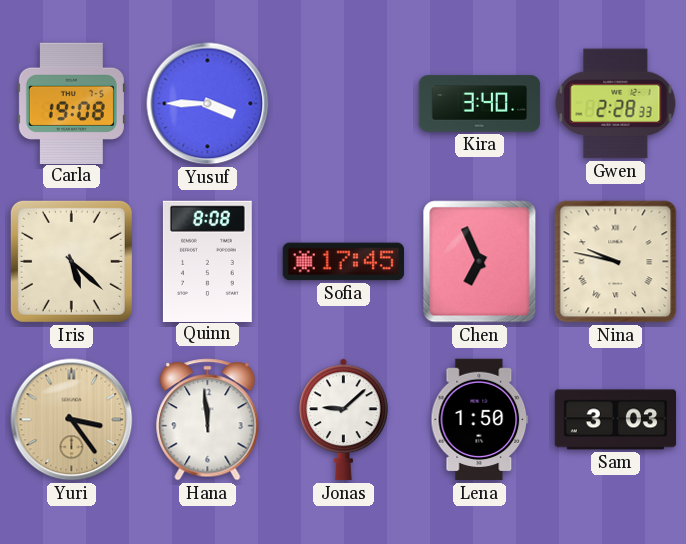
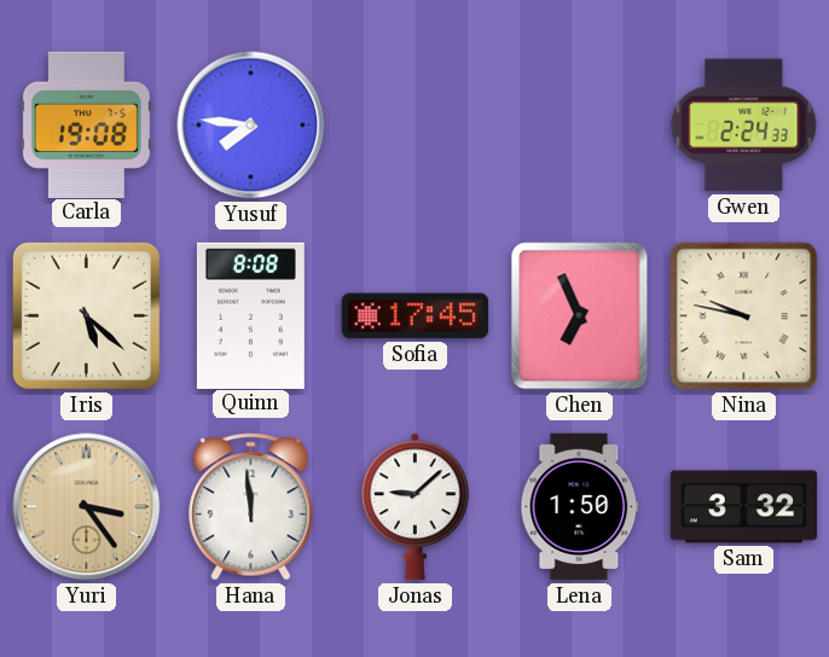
Yusuf: 3:45 -> 7:46 (251, 126)
Kira: 3:40 -> none (480, 104)
Gwen: 2:28 -> 2:24 (744, 126)
Sam: 3:03 -> 3:32 (744, 507)
